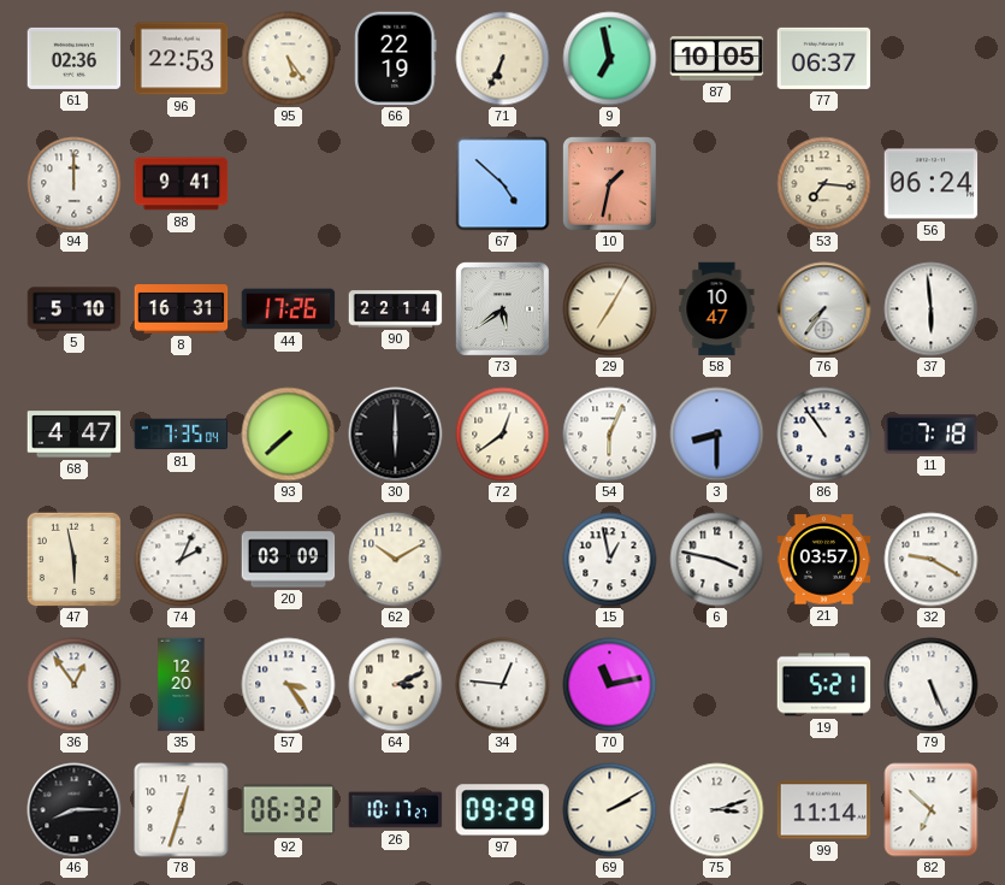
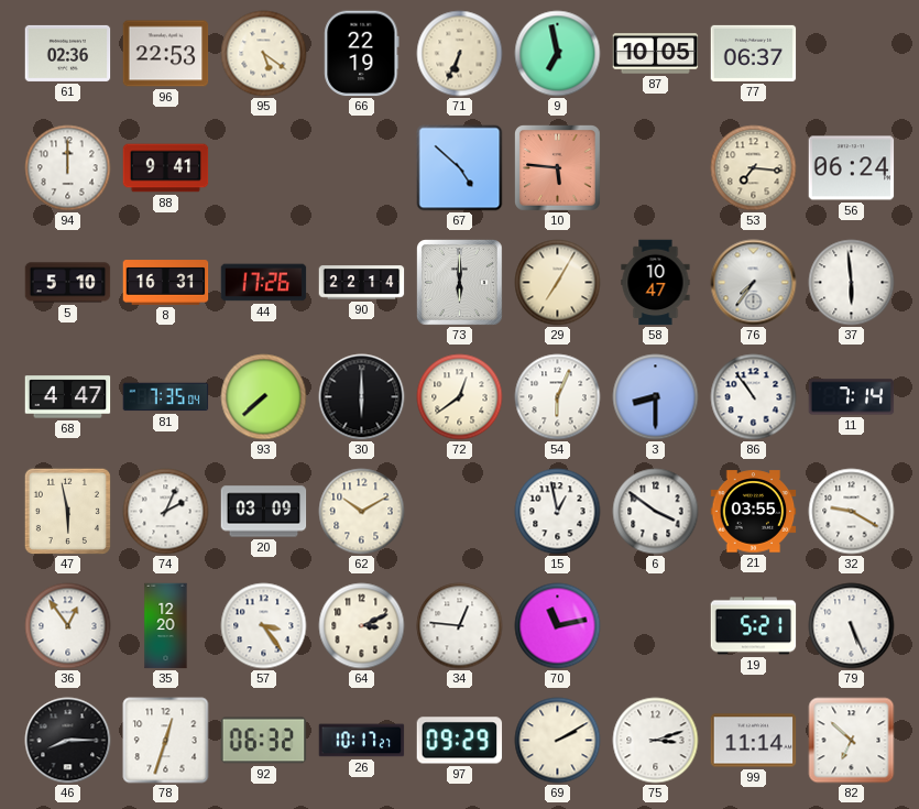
95: 5:24 -> 5:21 (264, 54)
10: 1:32 -> 5:46 (558, 168)
73: 5:39 -> 6:00 (460, 283)
11: 7:18 -> 7:14 (852, 397)
6: 3:47 -> 3:51 (656, 512)
21: 03:57 -> 03:55 (754, 512)
